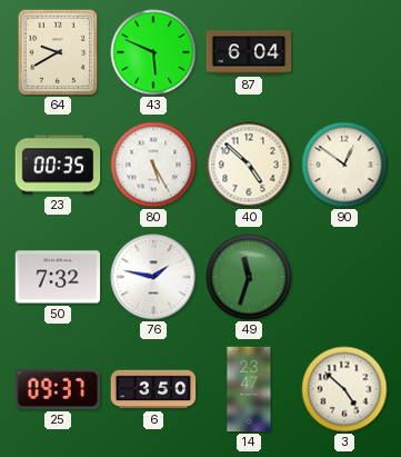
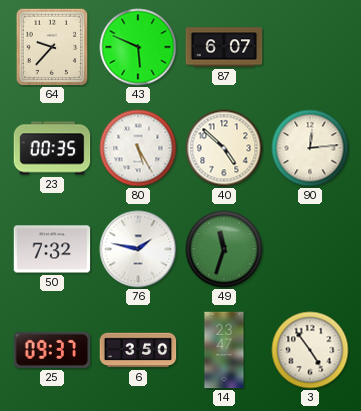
64: 9:40 -> 9:37 (52, 47)
87: 6:04 -> 6:07 (224, 47)
90: 12:51 -> 12:14 (310, 148)
3: 4:52 -> 4:54 (310, 350)
